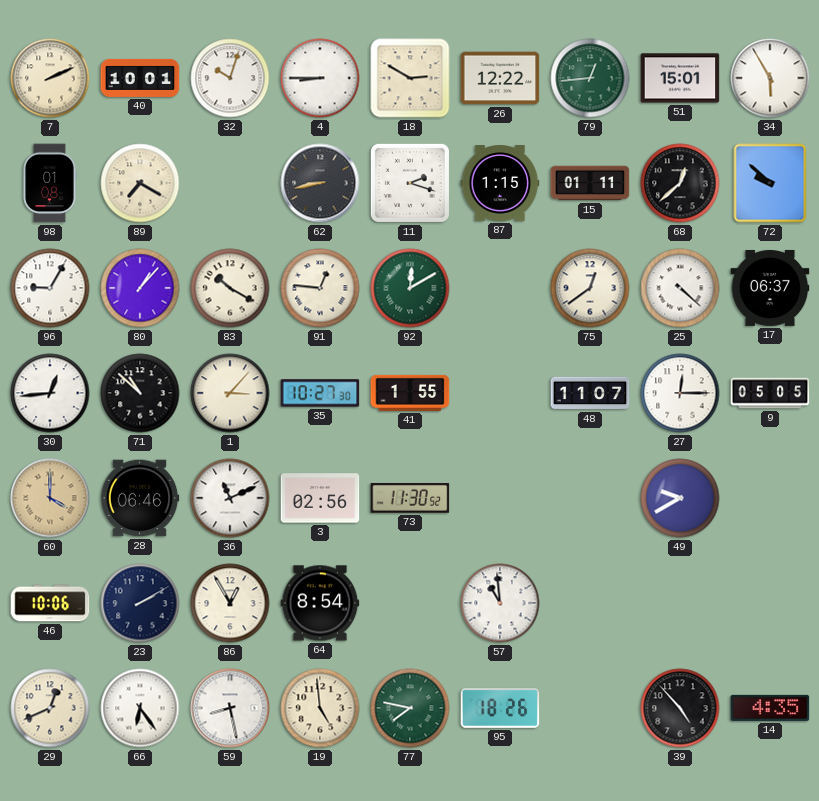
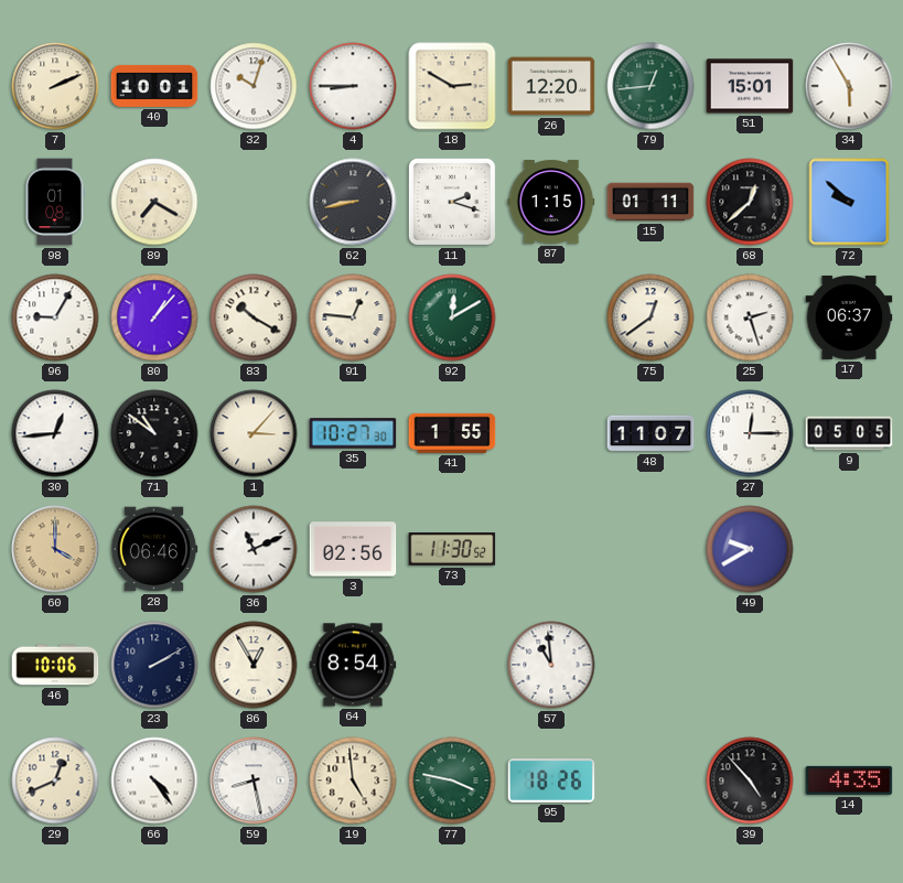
26: 12:22 -> 12:20 (551, 86)
25: 4:22 -> 2:27 (750, 317)
71: 10:52 -> 10:51 (154, 433)
66: 6:24 -> 4:24 (154, 780)
77: 7:47 -> 3:47 (452, 780)
